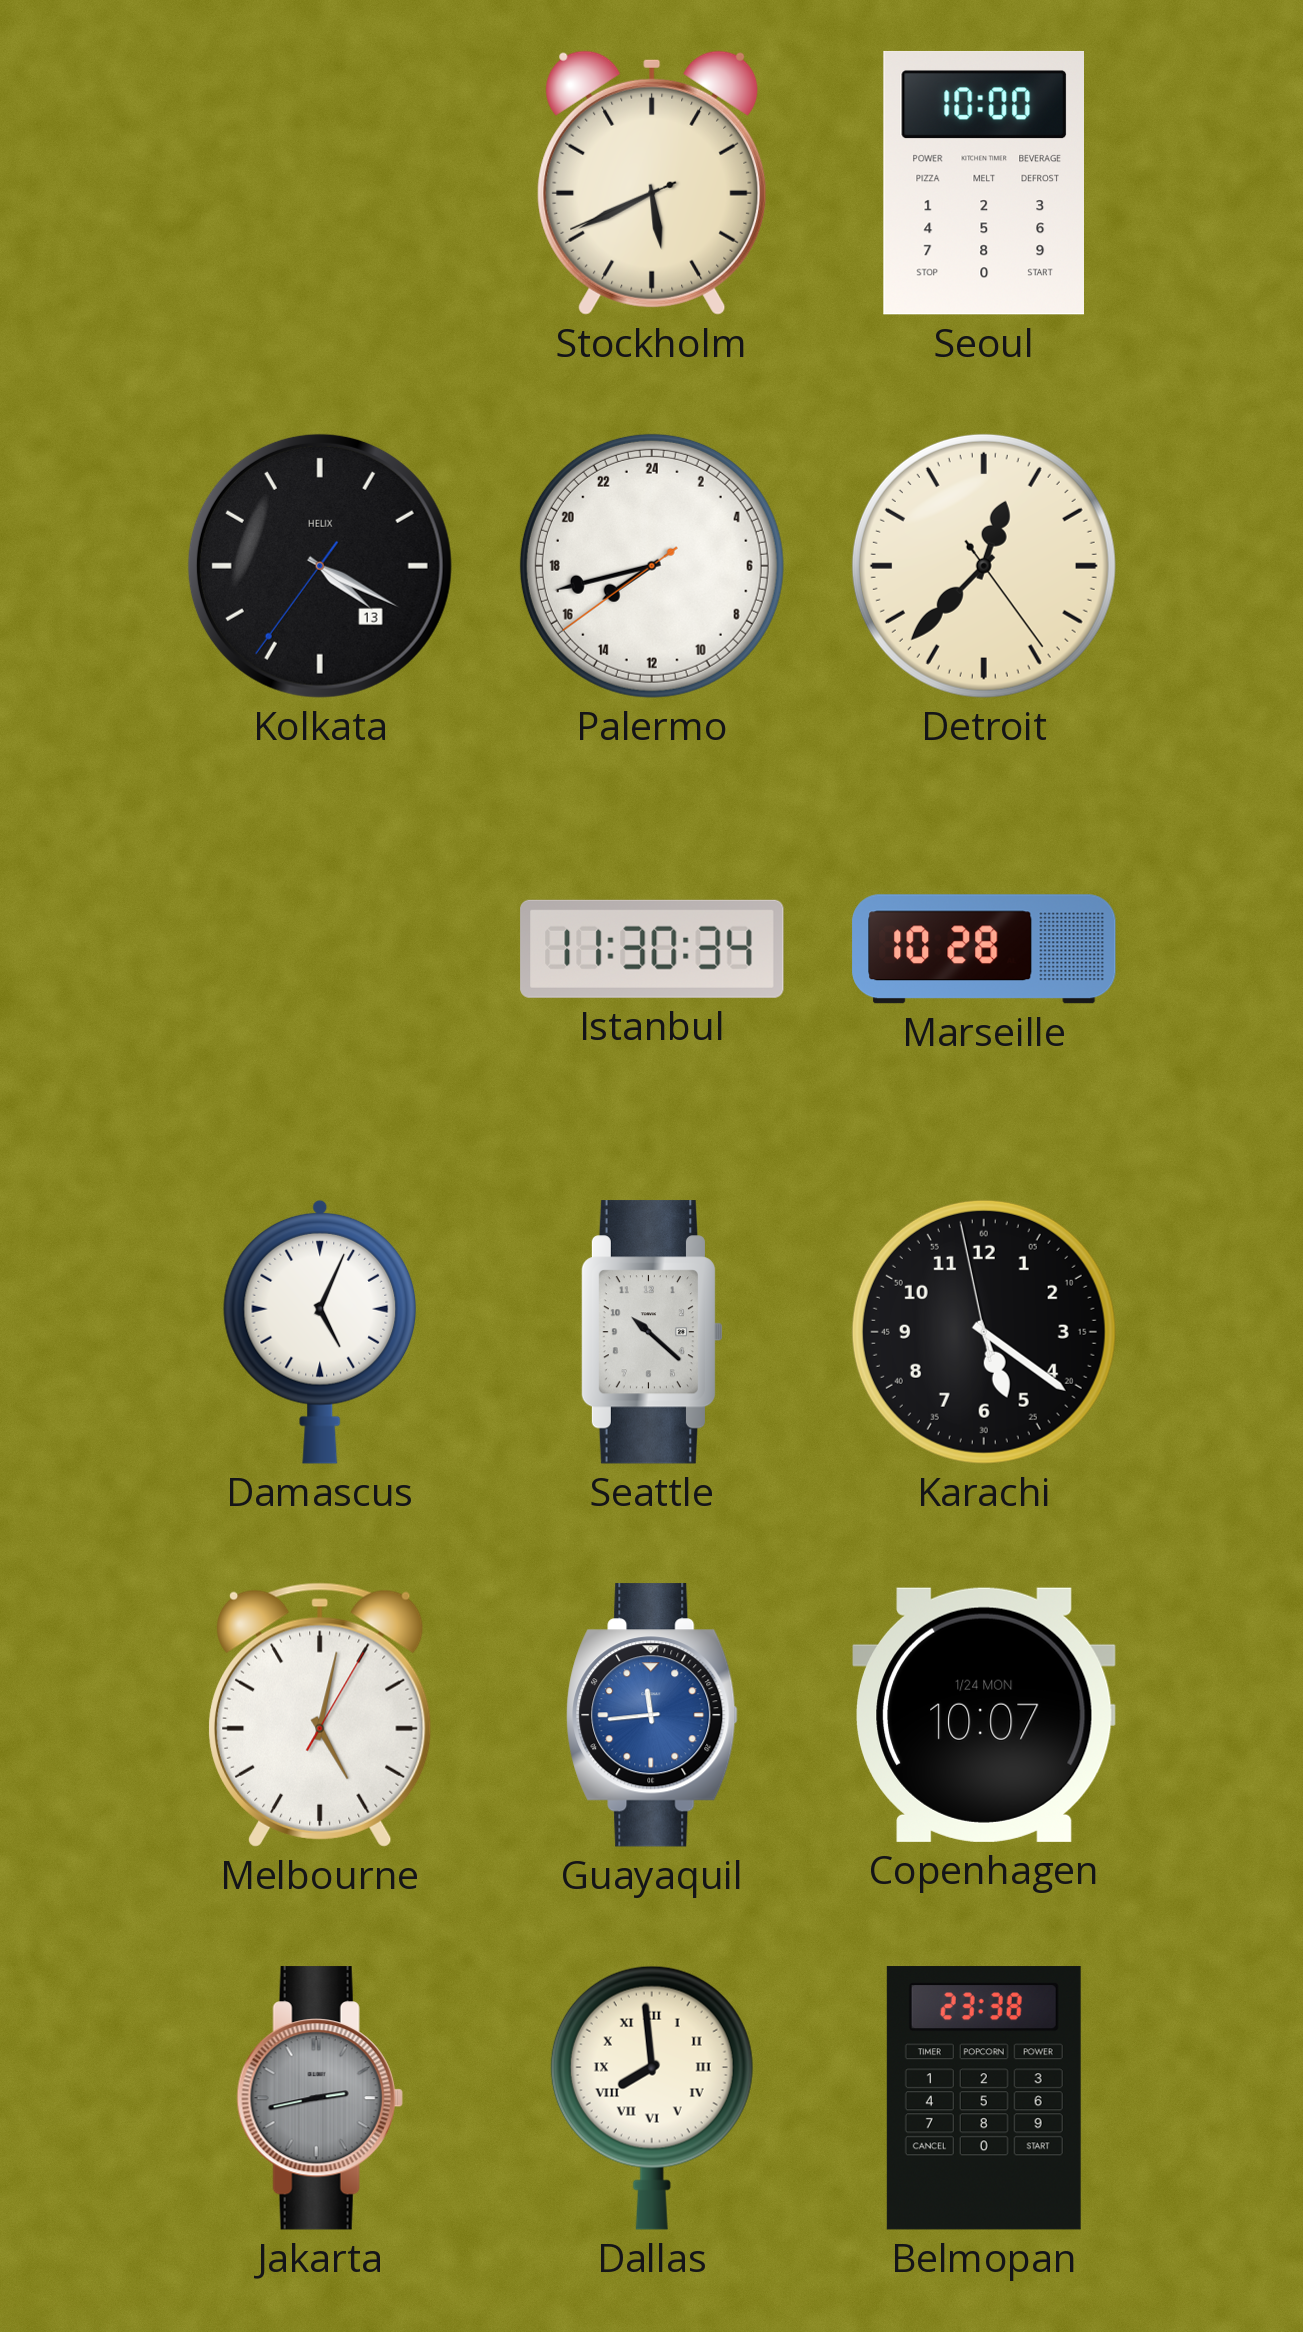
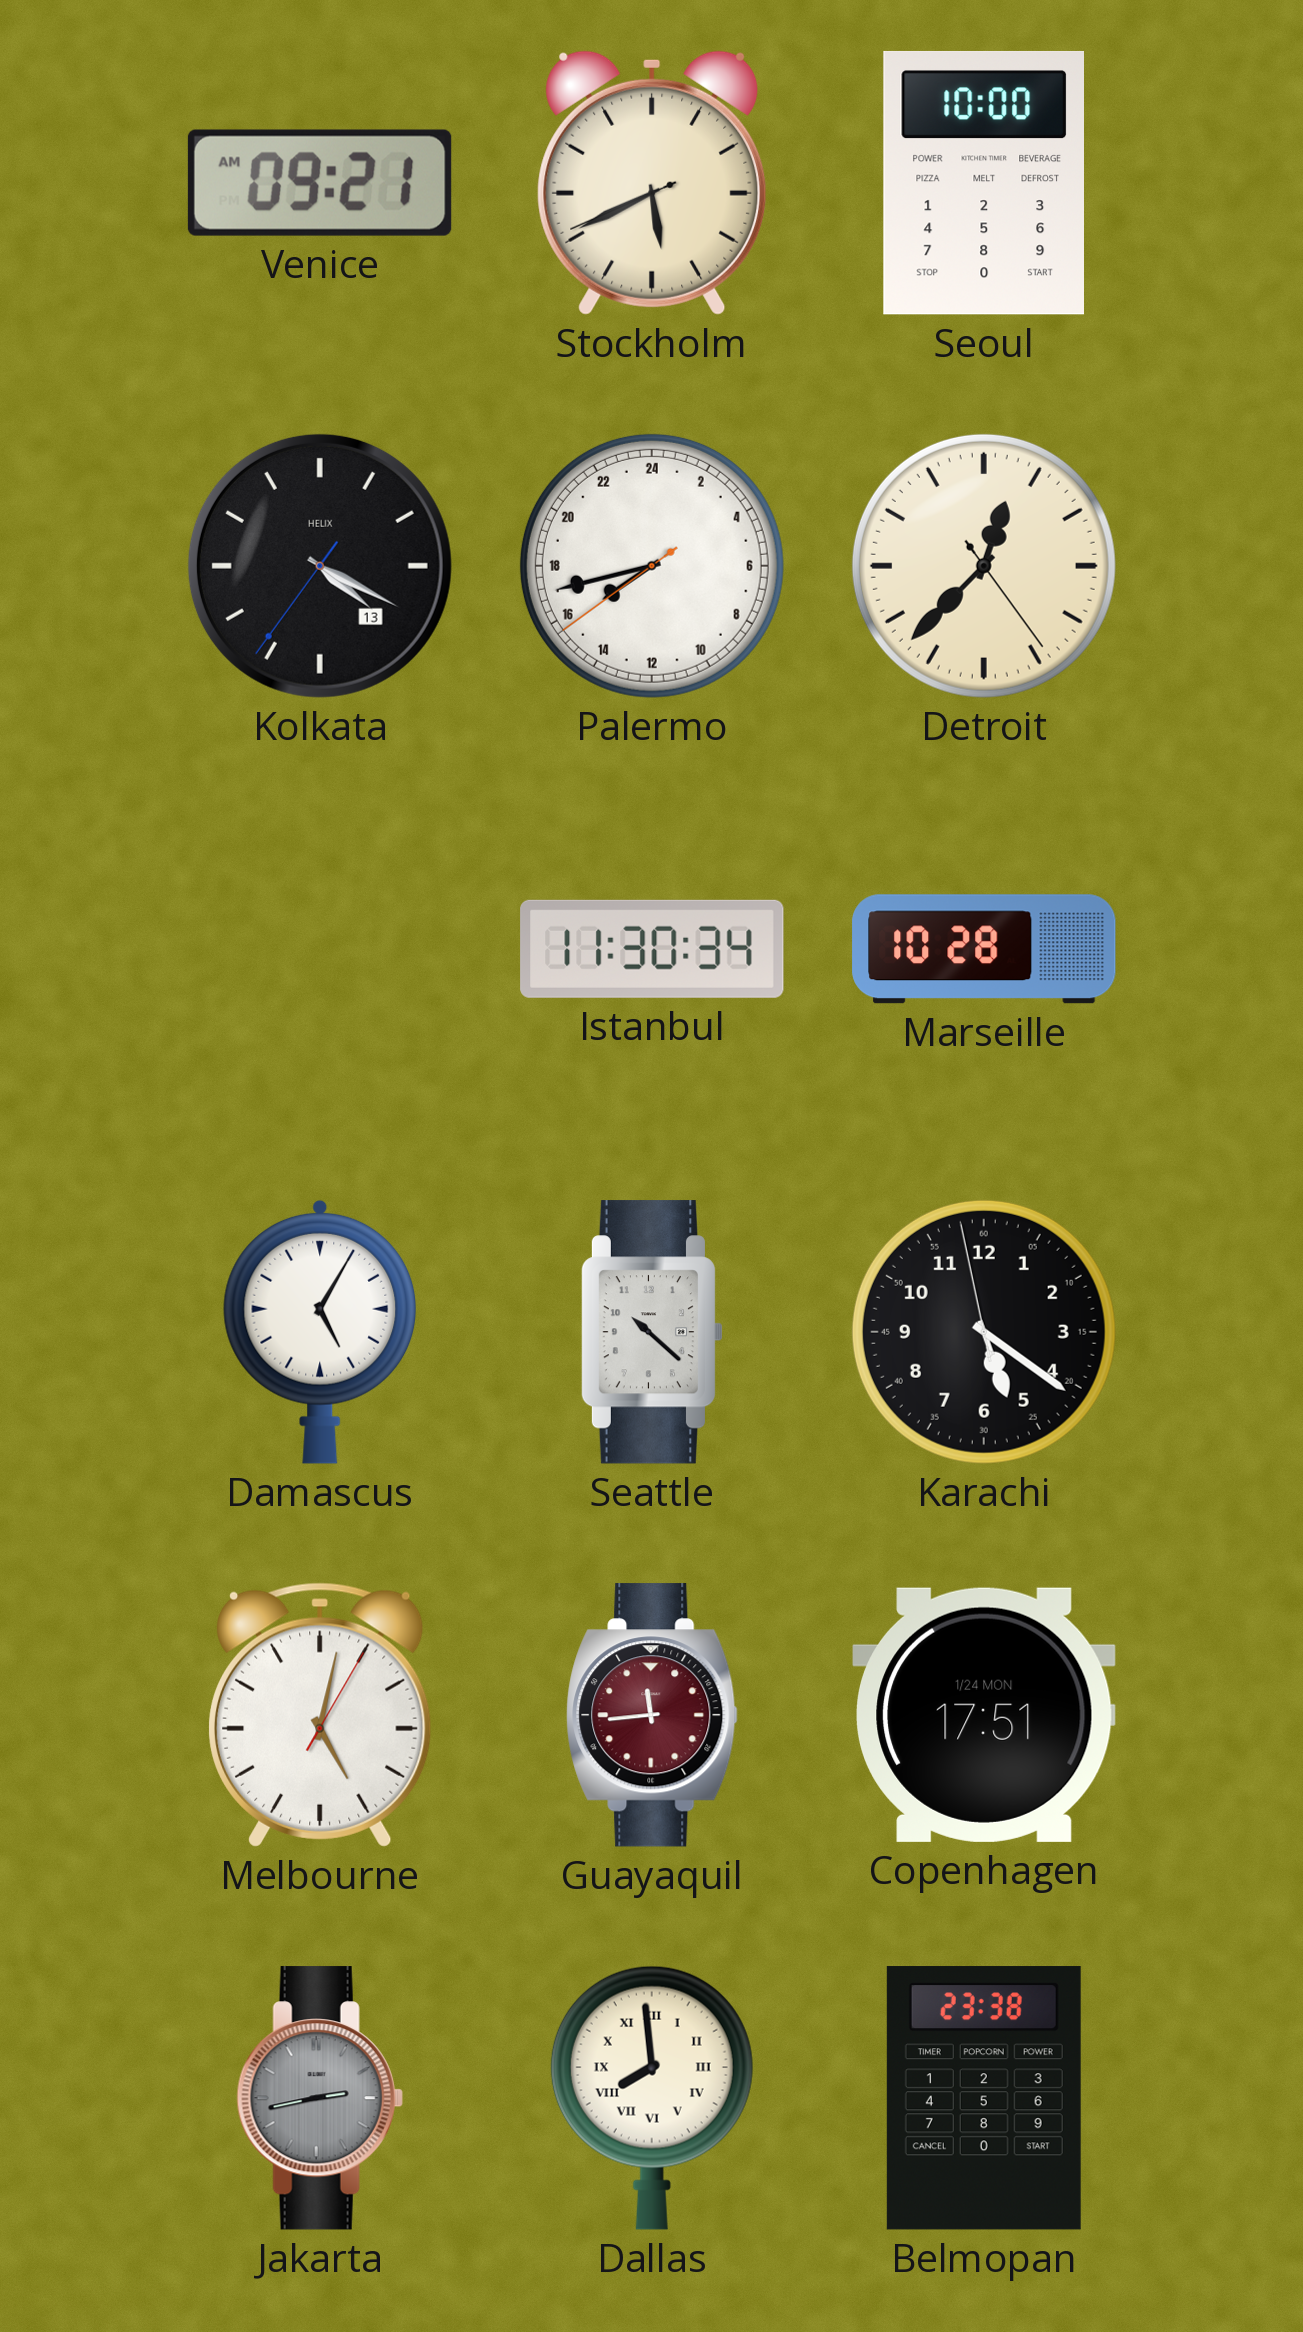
Venice: none -> 09:21 (320, 183)
Damascus: 5:04 -> 5:05 (320, 1332)
Guayaquil dial: blue -> burgundy (652, 1715)
Copenhagen: 10:07 -> 17:51 (984, 1715)
